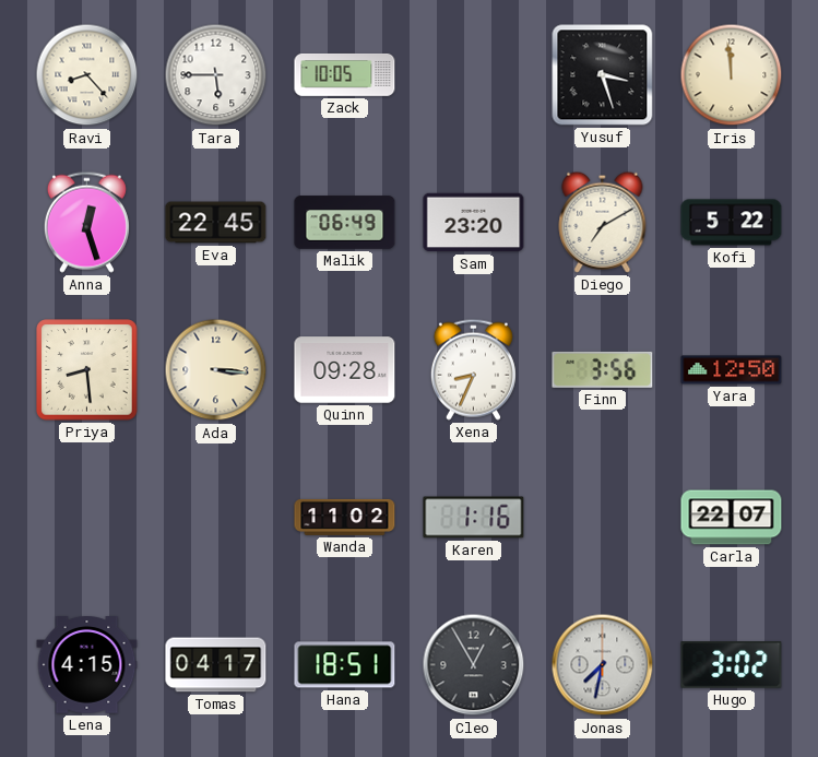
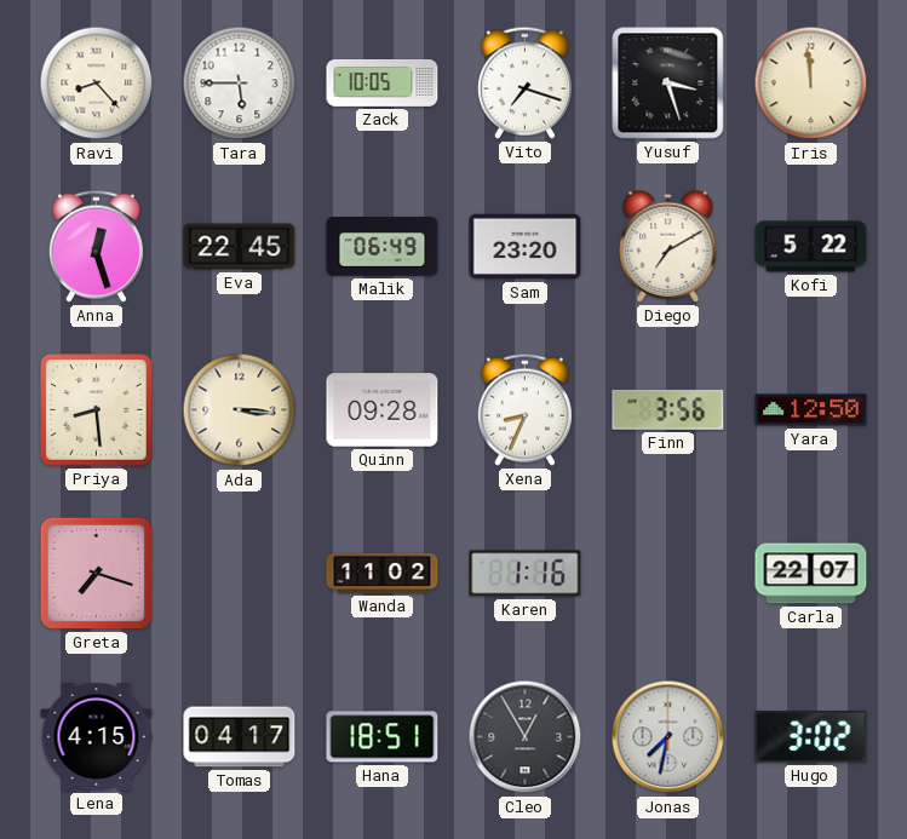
Vito: none -> 7:18 (524, 82)
Greta: none -> 7:18 (96, 573)
